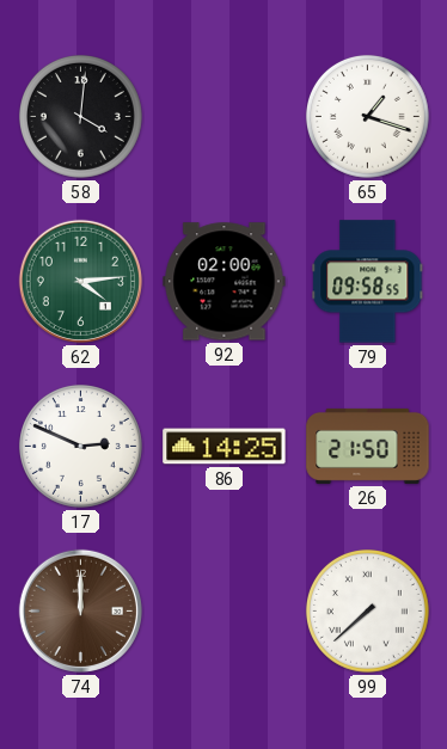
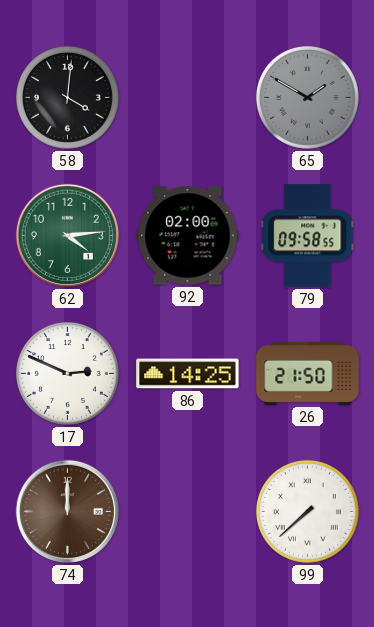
65: 1:18 -> 1:50 (307, 97)
65 dial: white -> grey (307, 97)
